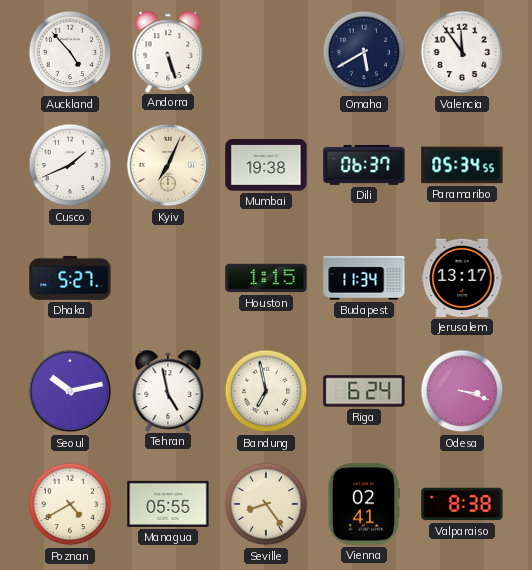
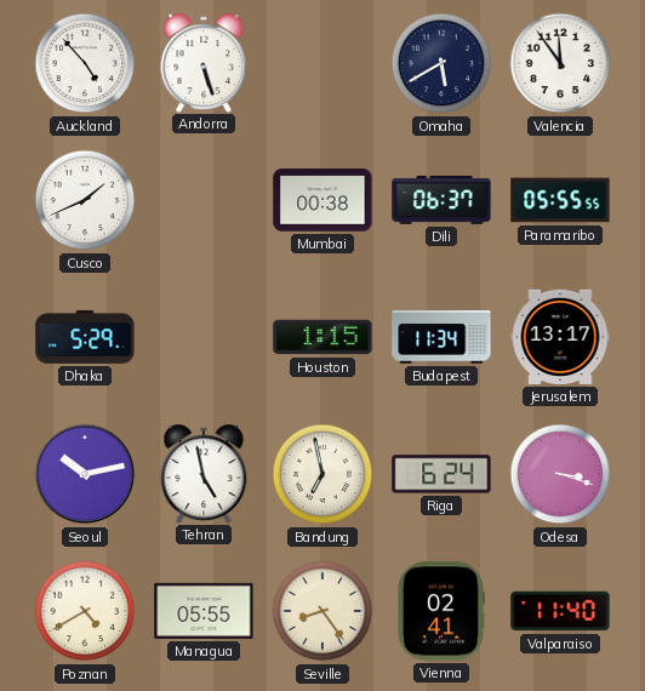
Kyiv: 7:04 -> none (168, 165)
Mumbai: 19:38 -> 00:38 (322, 200)
Paramaribo: 05:34 -> 05:55 (560, 200)
Dhaka: 5:27 -> 5:29 (85, 337)
Valparaiso: 8:38 -> 11:40 (560, 611)
